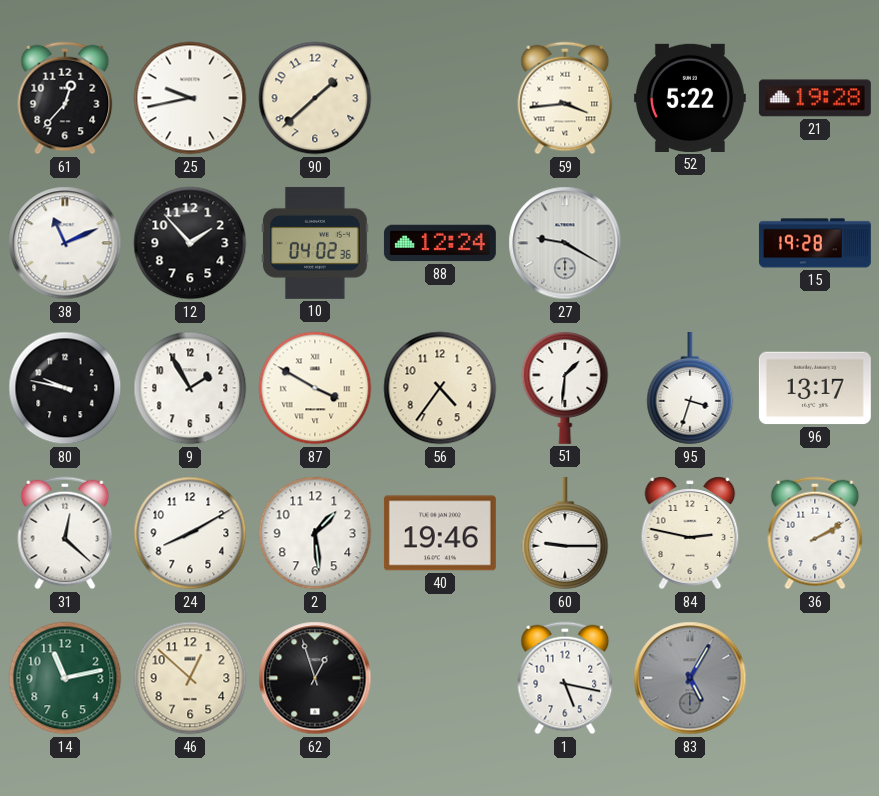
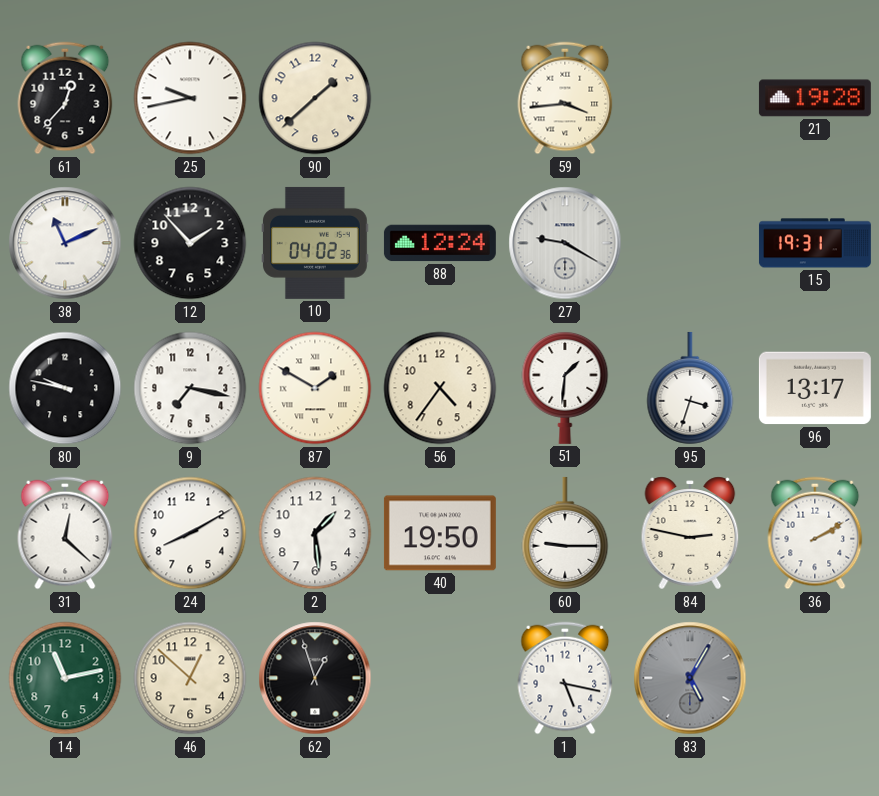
52: 5:22 -> none (690, 98)
15: 19:28 -> 19:31 (815, 243)
9: 1:55 -> 7:17 (190, 388)
87: 3:50 -> 1:50 (315, 388)
40: 19:46 -> 19:50 (440, 533)
